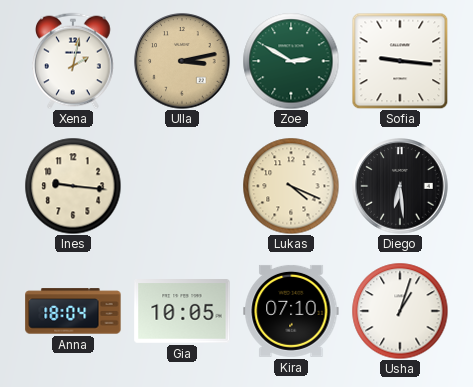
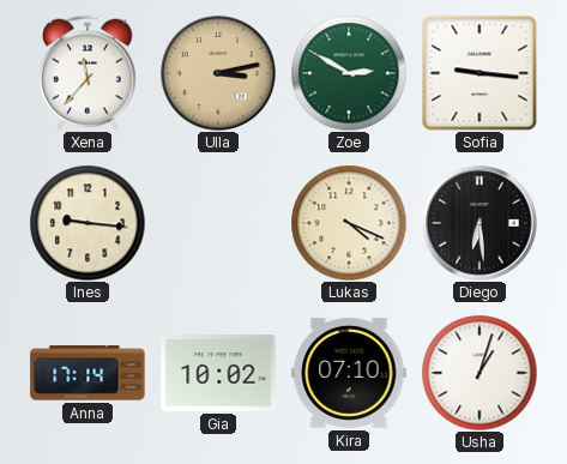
Xena: 2:02 -> 11:37 (88, 73)
Anna: 18:04 -> 17:14 (88, 373)
Gia: 10:05 -> 10:02 (218, 373)
